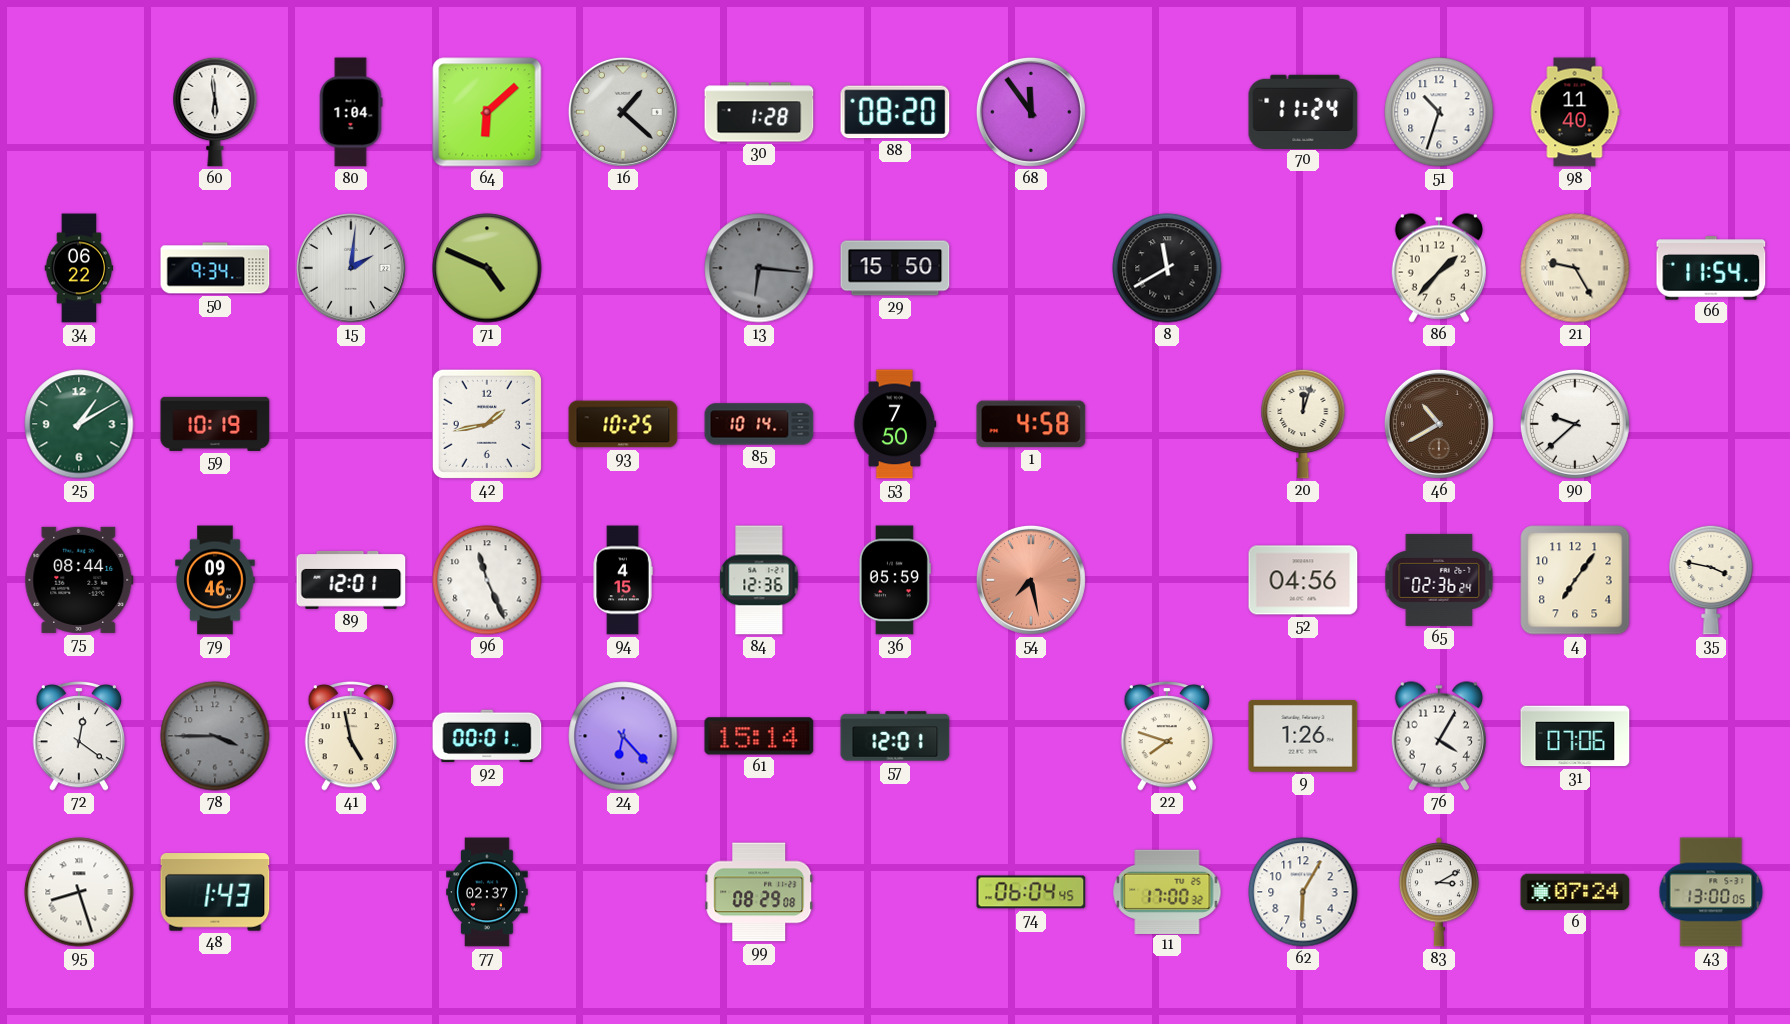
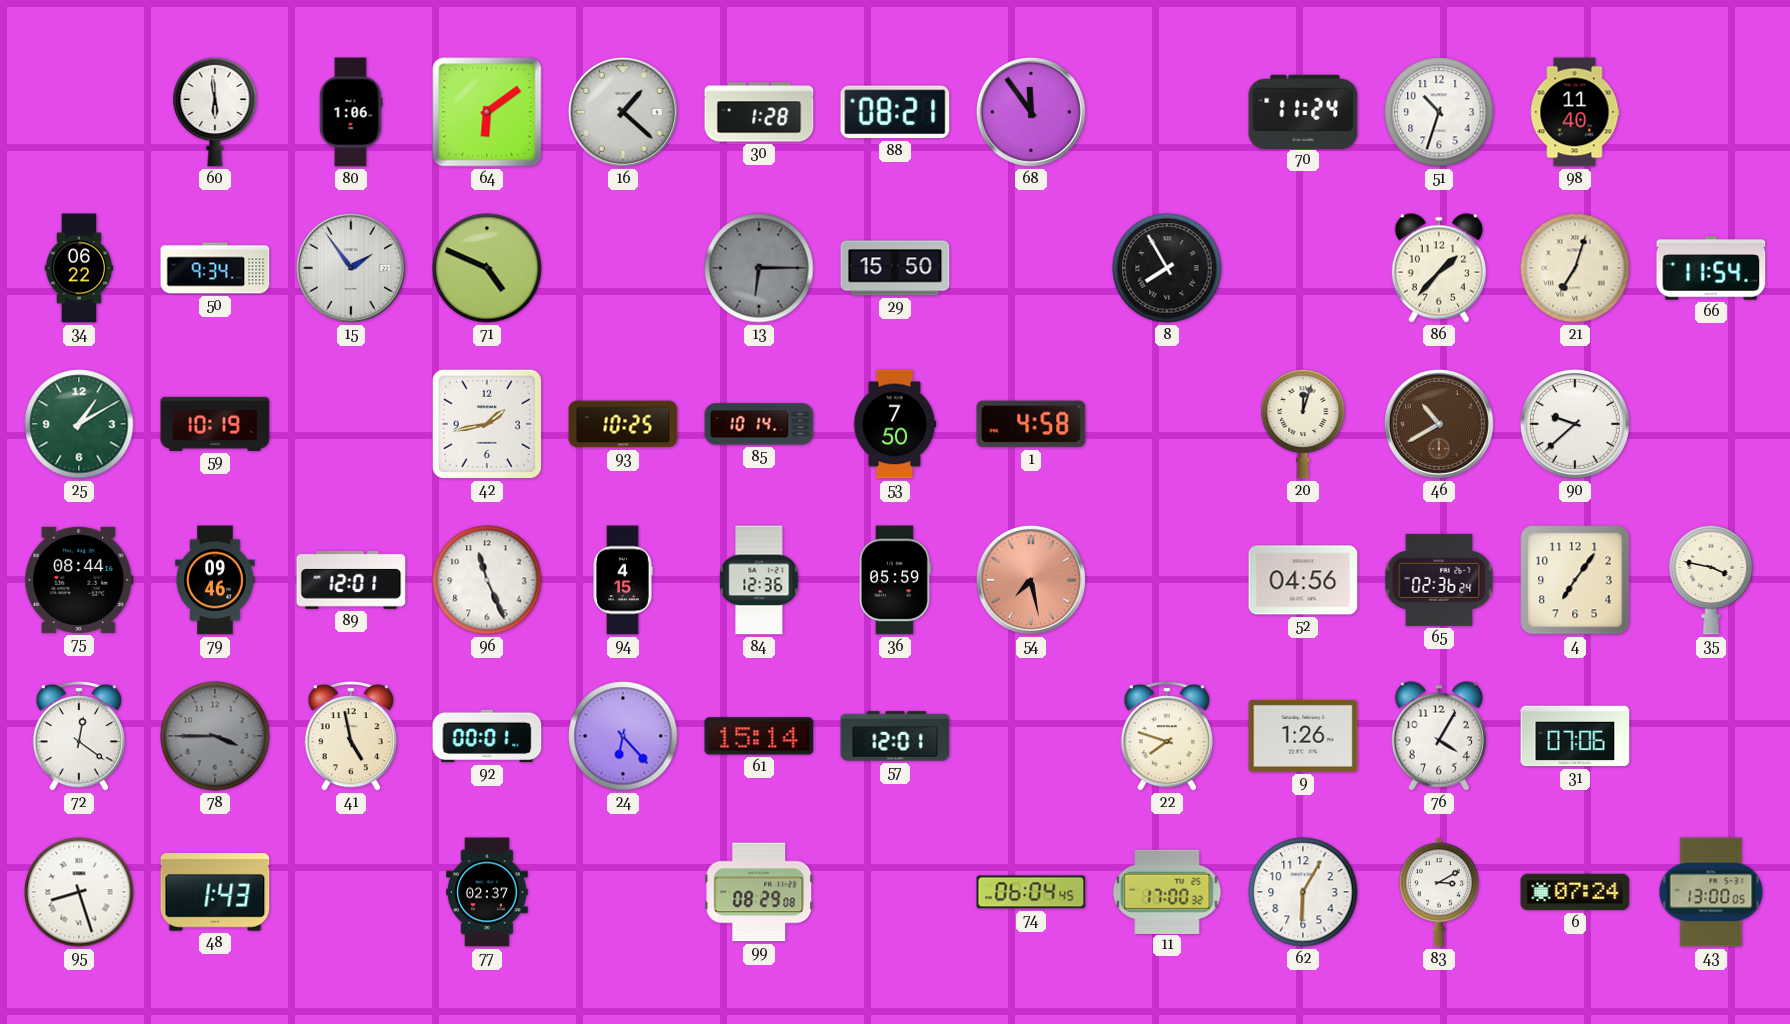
80: 1:04 -> 1:06 (351, 112)
64: 6:08 -> 6:09 (487, 112)
88: 08:20 -> 08:21 (895, 112)
15: 2:01 -> 1:54 (351, 268)
13: 6:16 -> 6:15 (759, 268)
8: 11:40 -> 7:55 (1167, 268)
21: 9:25 -> 7:03 (1575, 268)
